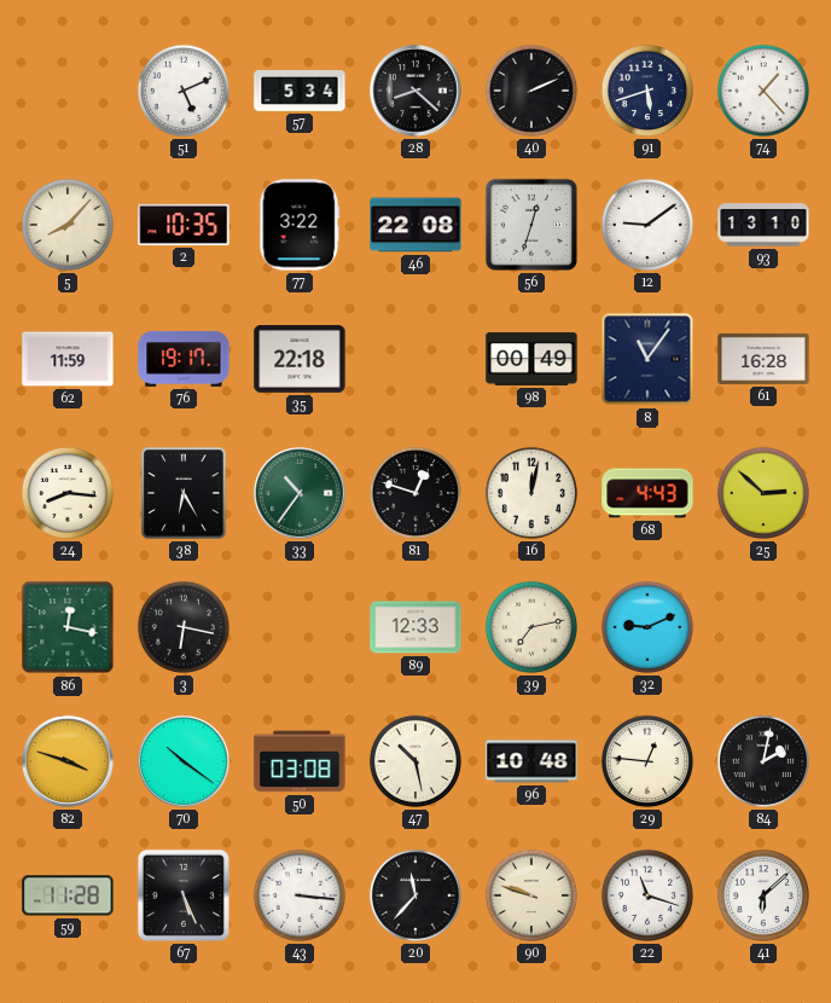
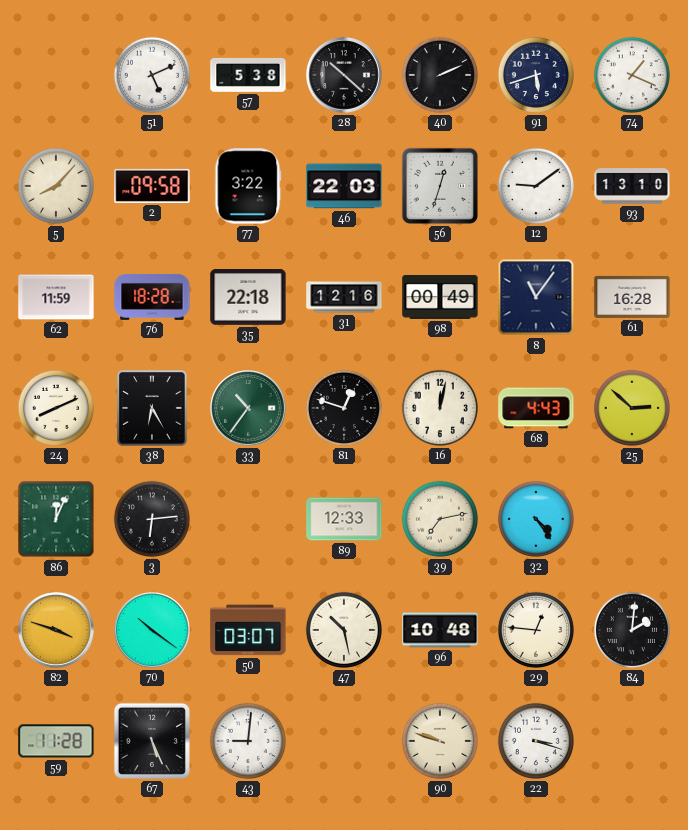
57: 5:34 -> 5:38 (248, 75)
28: 8:22 -> 10:22 (345, 76)
74: 1:23 -> 1:19 (632, 75)
2: 10:35 -> 09:58 (152, 186)
46: 22:08 -> 22:03 (344, 186)
76: 19:17 -> 18:28 (152, 297)
31: none -> 12:16 (344, 297)
24: 8:16 -> 8:11 (56, 408)
86: 12:17 -> 12:04 (56, 519)
3: 6:17 -> 6:14 (152, 519)
32: 9:11 -> 4:24 (536, 519)
50: 03:08 -> 03:07 (248, 630)
84: 2:02 -> 2:01 (632, 630)
43: 3:16 -> 9:01 (248, 741)
20: 11:37 -> none (415, 895)
22: 11:18 -> 3:18 (536, 741)
41: 6:08 -> none (763, 895)
